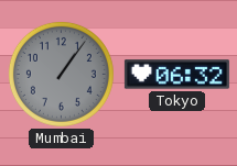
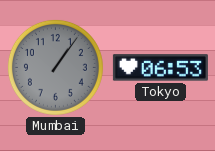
Tokyo: 06:32 -> 06:53 (160, 68)
